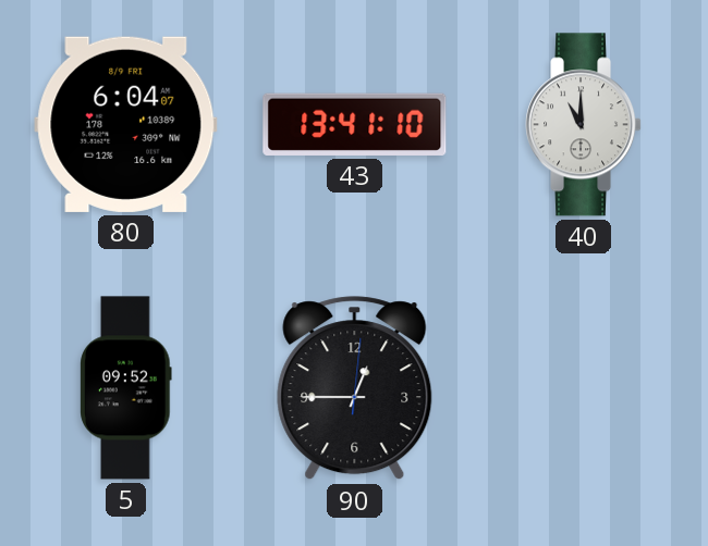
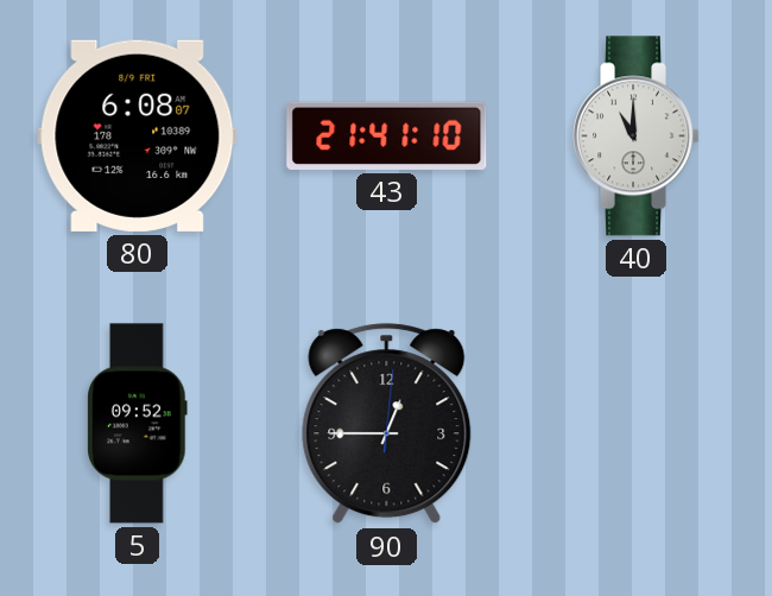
80: 6:04 -> 6:08 (138, 135)
43: 13:41 -> 21:41 (387, 135)
